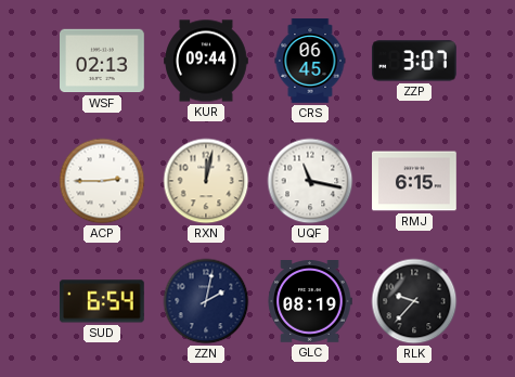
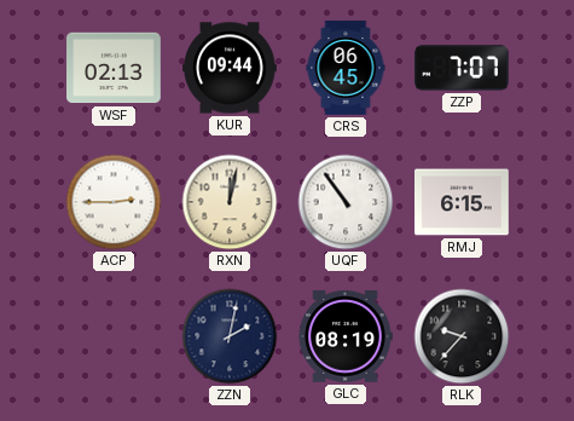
ZZP: 3:07 -> 7:07 (463, 68)
UQF: 11:17 -> 10:54 (346, 202)
SUD: 6:54 -> none (102, 301)
